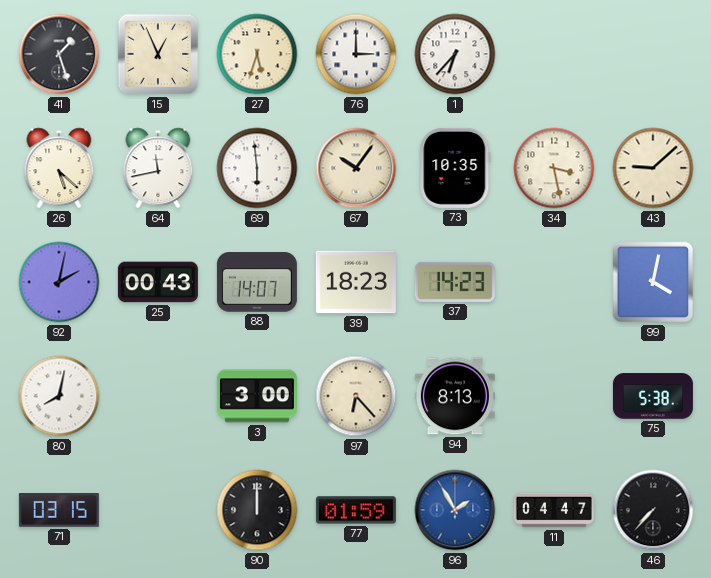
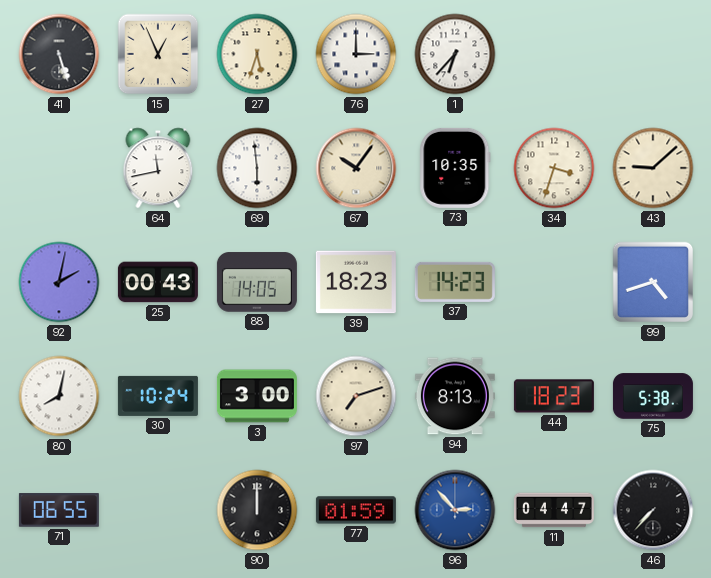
41: 1:27 -> 5:27 (59, 54)
26: 5:22 -> none (59, 168)
34: 3:28 -> 3:33 (554, 168)
88: 14:07 -> 14:05 (257, 282)
99: 4:02 -> 4:42 (653, 282)
30: none -> 10:24 (158, 396)
97: 6:23 -> 7:12 (356, 396)
44: none -> 18:23 (554, 396)
71: 03:15 -> 06:55 (59, 510)
96: 1:55 -> 2:53 (455, 510)
